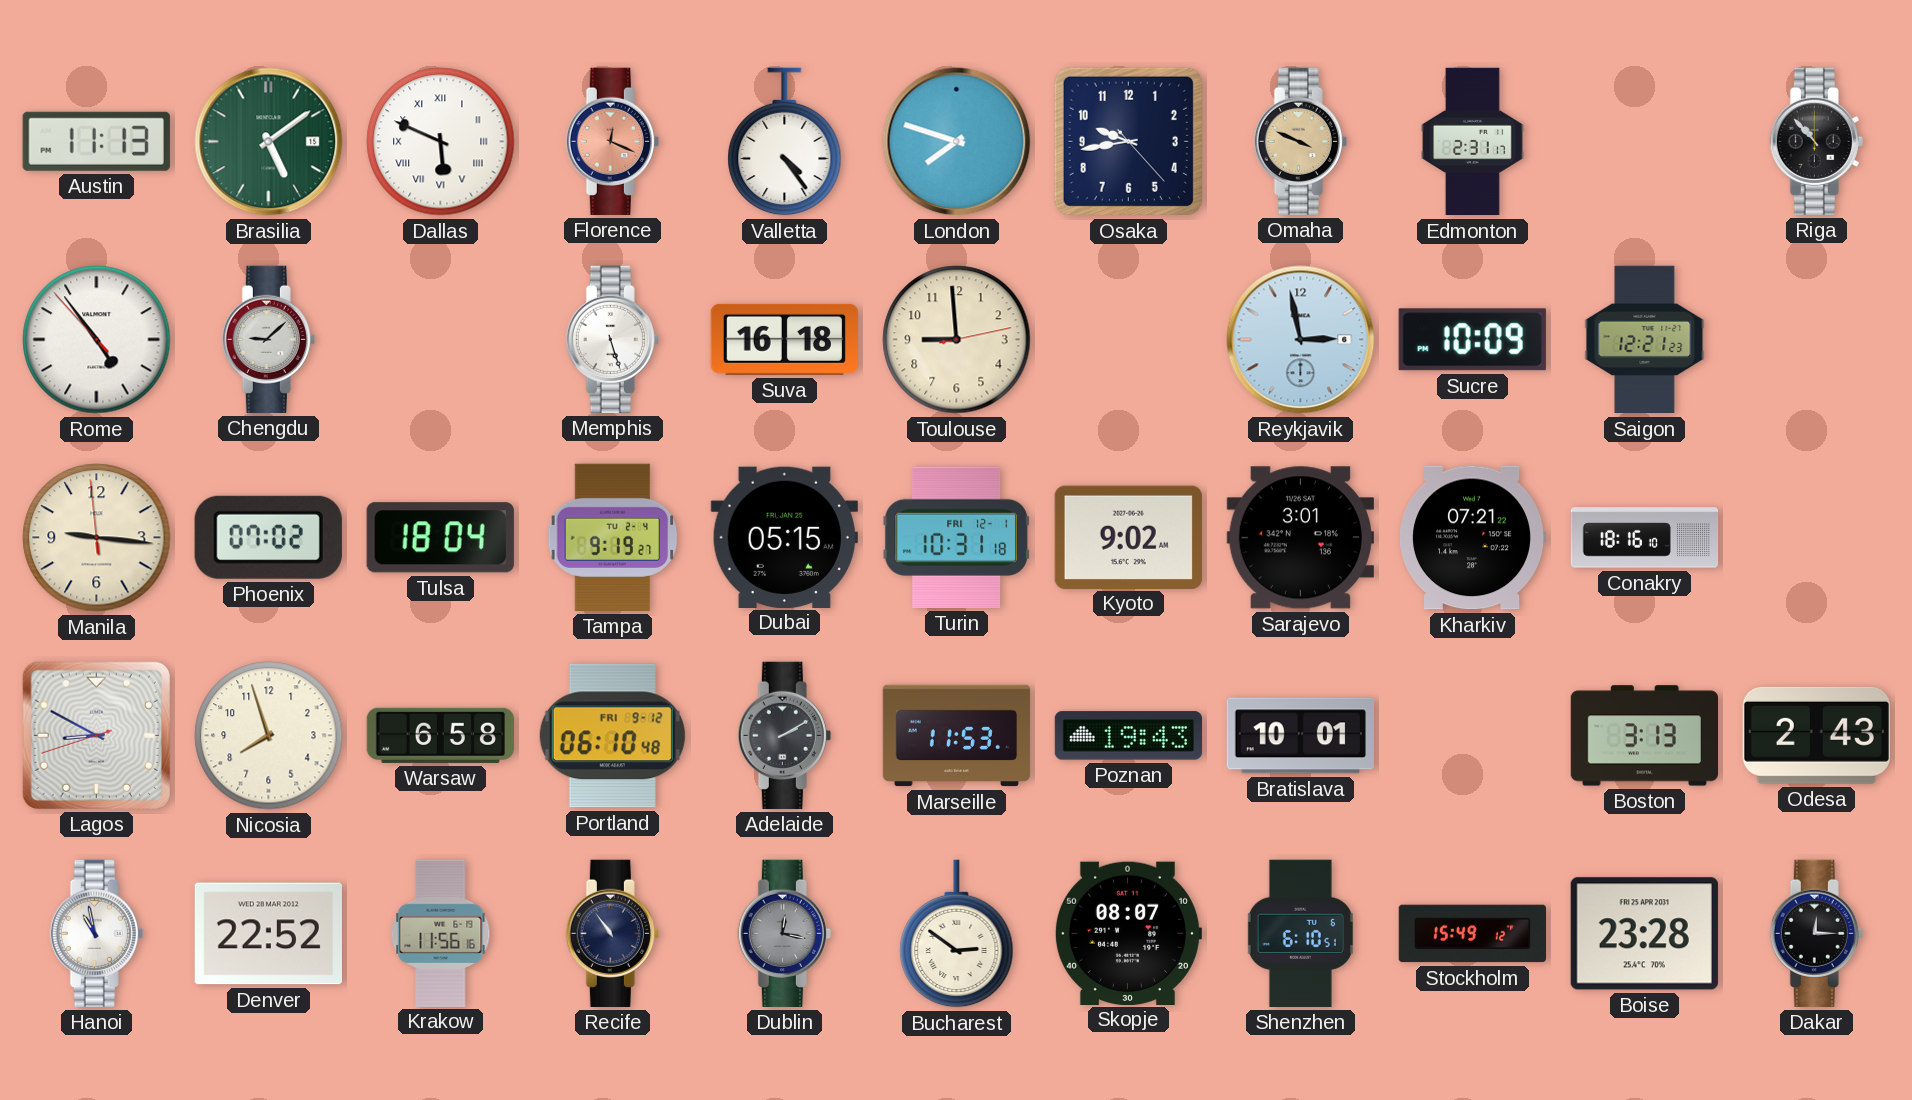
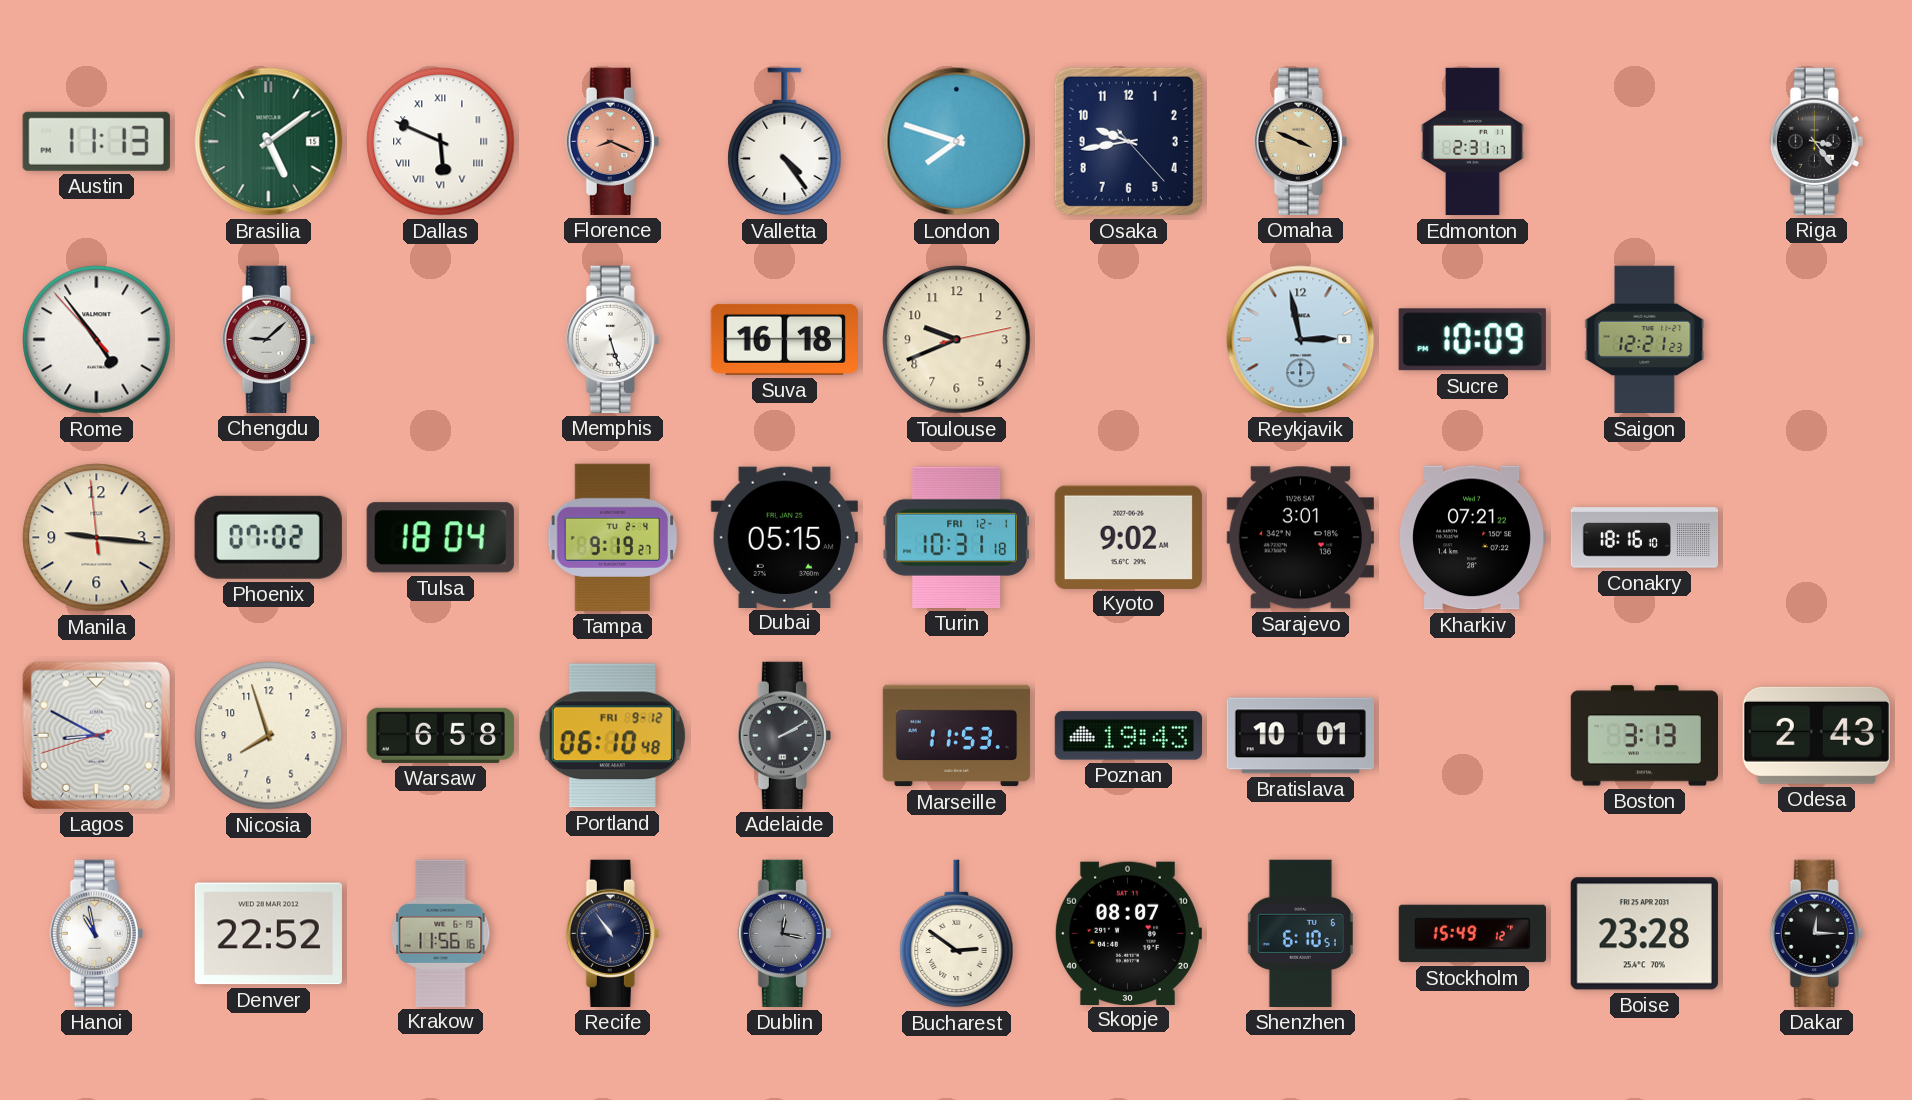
Florence: 12:19 -> 8:19 (612, 141)
Riga: 10:53 -> 3:24 (1816, 141)
Toulouse: 8:59 -> 9:41 (957, 340)
